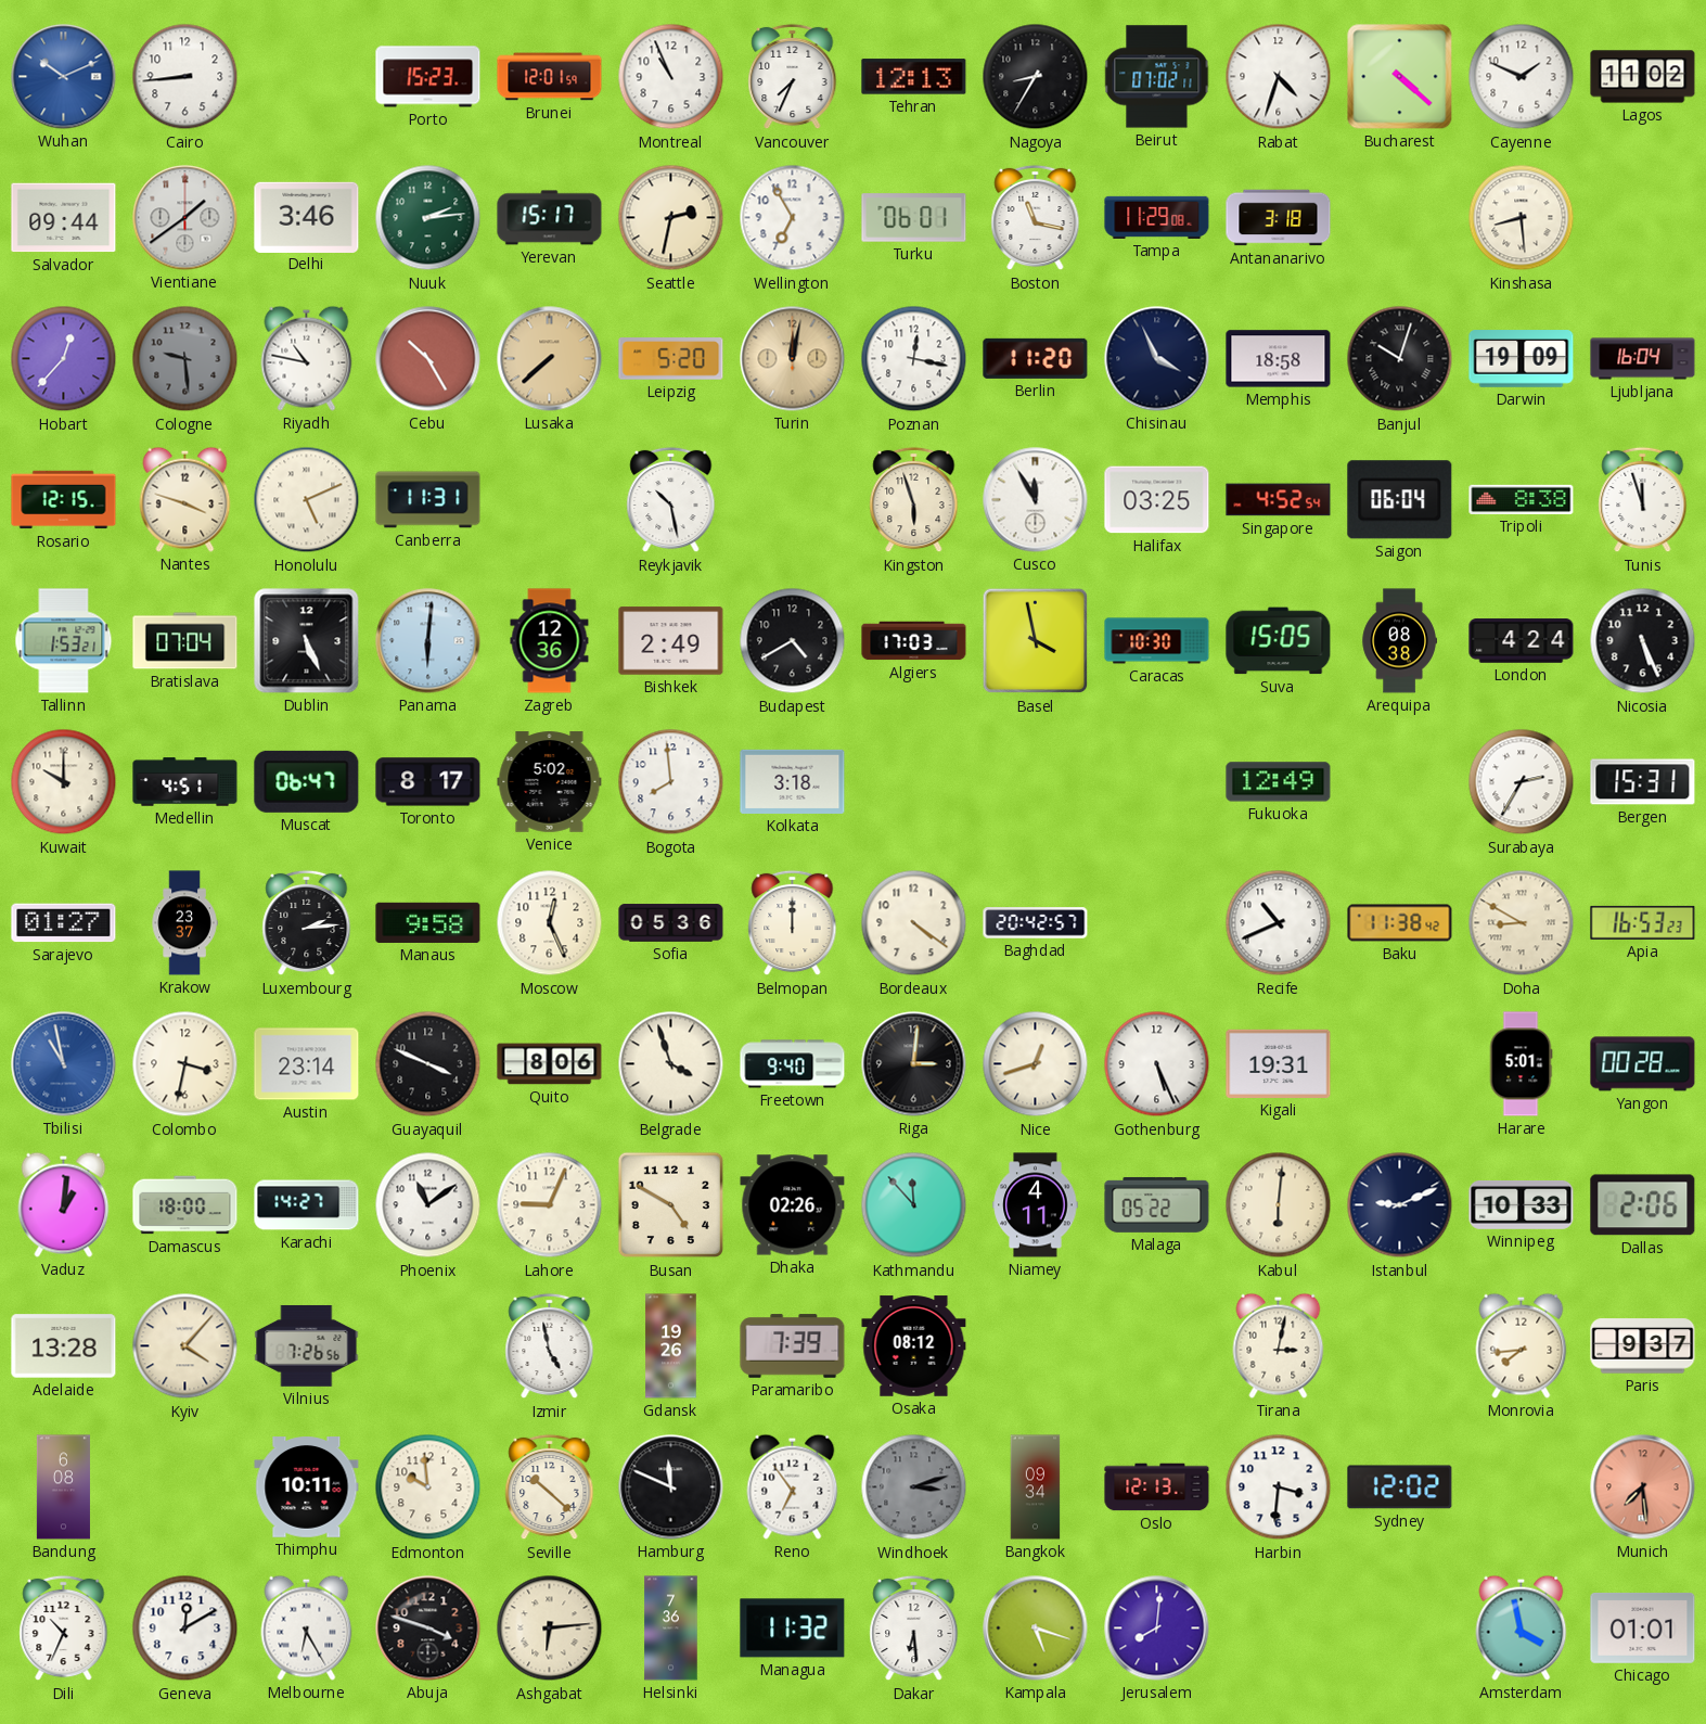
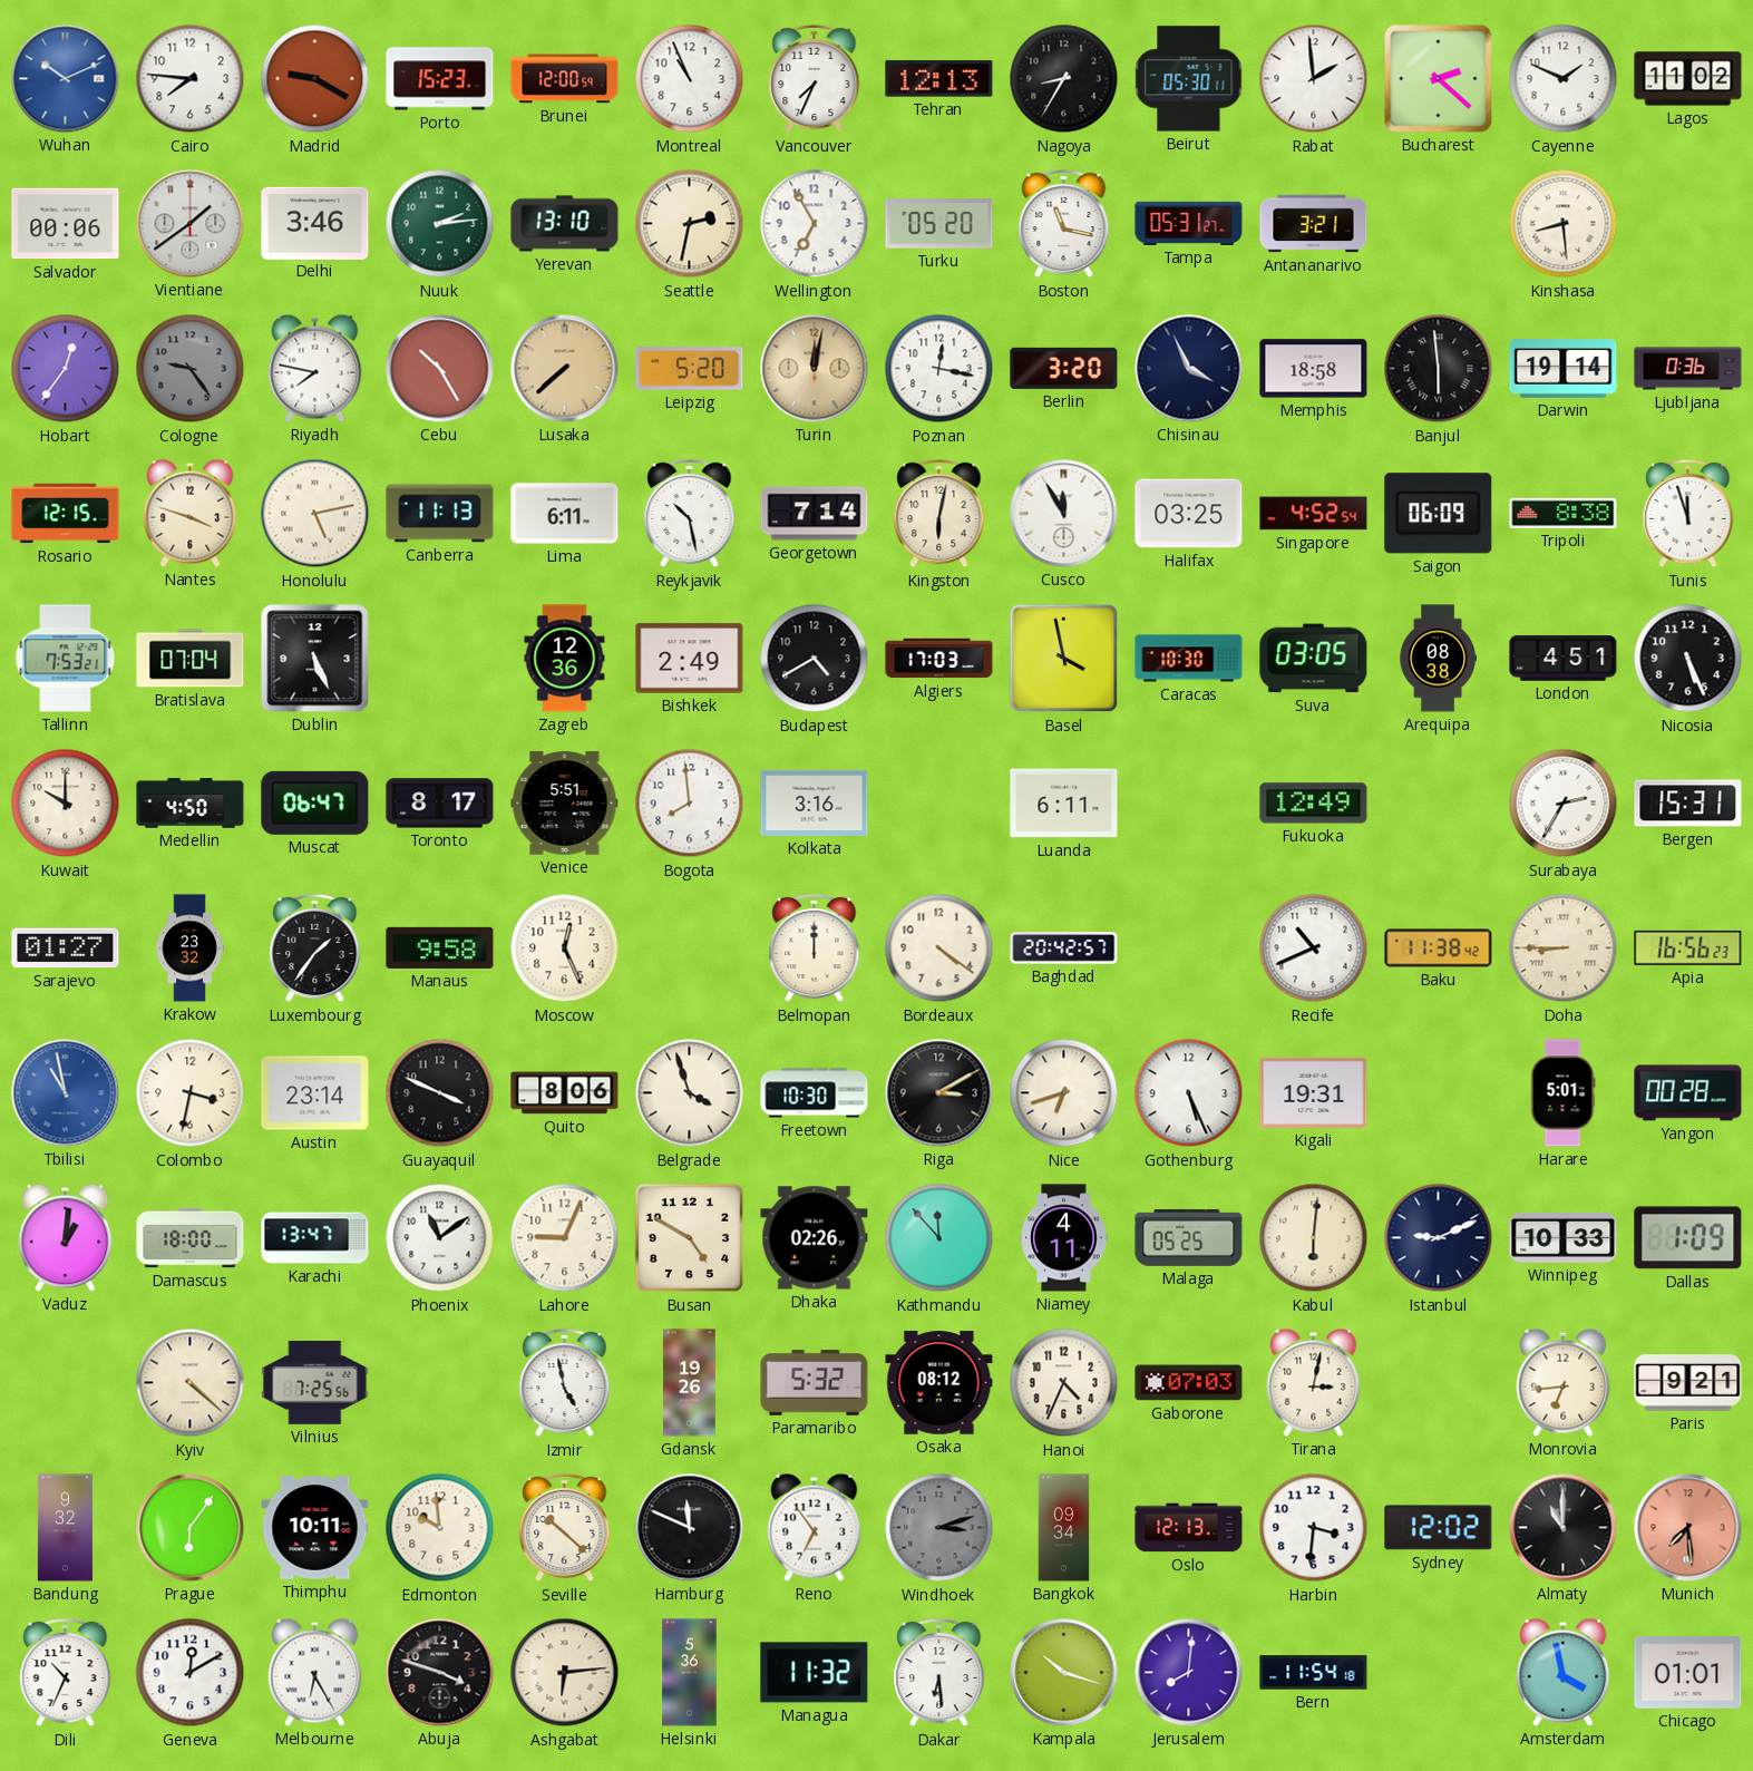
Cairo: 8:44 -> 7:46 (191, 79)
Madrid: none -> 9:20 (315, 79)
Brunei: 12:01 -> 12:00 (565, 79)
Beirut: 07:02 -> 05:30 (1189, 79)
Rabat: 4:33 -> 1:59 (1314, 79)
Bucharest: 4:22 -> 2:22 (1439, 79)
Salvador: 09:44 -> 00:06 (66, 224)
Yerevan: 15:17 -> 13:10 (565, 224)
Turku: 06:01 -> 05:20 (939, 224)
Tampa: 11:29 -> 05:31 (1189, 223)
Antananarivo: 3:18 -> 3:21 (1314, 224)
Hobart: 12:37 -> 12:36 (66, 369)
Cologne: 9:29 -> 9:24 (191, 369)
Riyadh: 10:47 -> 7:47 (315, 368)
Berlin: 11:20 -> 3:20 (1064, 368)
Banjul: 10:03 -> 5:59 (1439, 369)
Darwin: 19:09 -> 19:14 (1564, 369)
Ljubljana: 16:04 -> 0:36 (1688, 369)
Honolulu: 5:11 -> 5:13 (315, 514)
Canberra: 11:31 -> 11:13 (440, 514)
Lima: none -> 6:11 (565, 514)
Georgetown: none -> 7:14 (815, 514)
Kingston: 5:57 -> 6:02 (939, 514)
Saigon: 06:04 -> 06:09 (1439, 514)
Tallinn: 1:53 -> 7:53 (66, 659)
Panama: 6:01 -> none (428, 641)
Suva: 15:05 -> 03:05 (1314, 659)
London: 4:24 -> 4:51 (1564, 659)
Medellin: 4:51 -> 4:50 (191, 804)
Venice: 5:02 -> 5:51 (565, 804)
Kolkata: 3:18 -> 3:16 (815, 802)
Luanda: none -> 6:11 (1064, 804)
Krakow: 23:37 -> 23:32 (189, 948)
Luxembourg: 2:14 -> 1:36 (315, 948)
Sofia: 05:36 -> none (671, 923)
Doha: 8:50 -> 8:45 (1564, 948)
Apia: 16:53 -> 16:56 (1688, 947)
Freetown: 9:40 -> 10:30 (815, 1093)
Riga: 3:01 -> 3:10 (939, 1093)
Nice: 12:42 -> 6:42 (1064, 1093)
Karachi: 14:27 -> 13:47 (315, 1238)
Malaga: 05:22 -> 05:25 (1189, 1237)
Dallas: 2:06 -> 1:09 (1688, 1238)
Adelaide: 13:28 -> none (64, 1346)
Kyiv: 4:07 -> 4:22 (191, 1383)
Vilnius: 7:26 -> 7:25 (315, 1382)
Paramaribo: 7:39 -> 5:32 (815, 1383)
Hanoi: none -> 4:34 (1064, 1383)
Gaborone: none -> 07:03 (1189, 1383)
Monrovia: 7:44 -> 6:44 (1564, 1382)
Paris: 9:37 -> 9:21 (1688, 1383)
Bandung: 6:08 -> 9:32 (65, 1528)
Prague: none -> 6:06 (191, 1528)
Almaty: none -> 11:00 (1564, 1528)
Helsinki: 7:36 -> 5:36 (690, 1673)
Kampala: 5:18 -> 10:18 (1064, 1673)
Bern: none -> 11:54 (1314, 1673)
